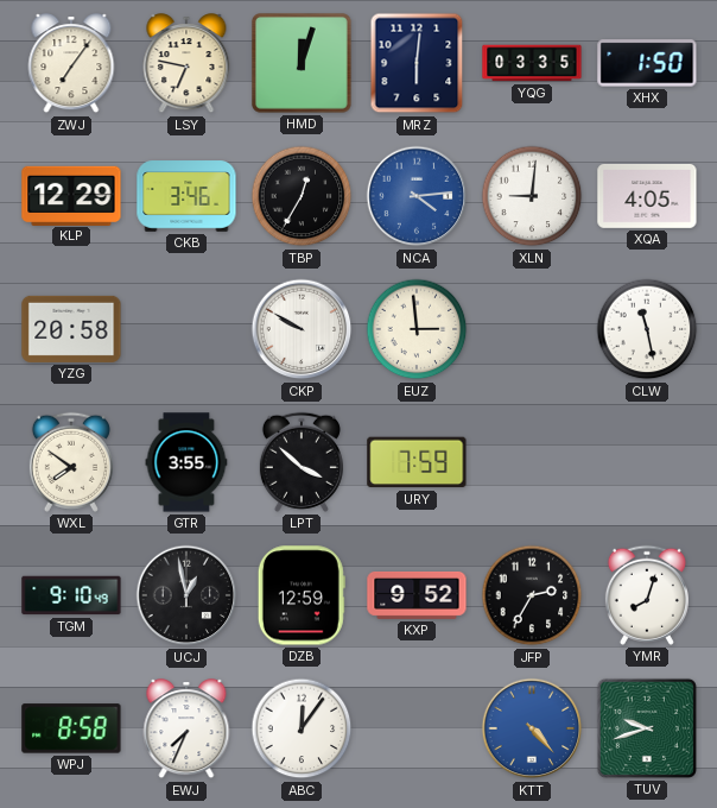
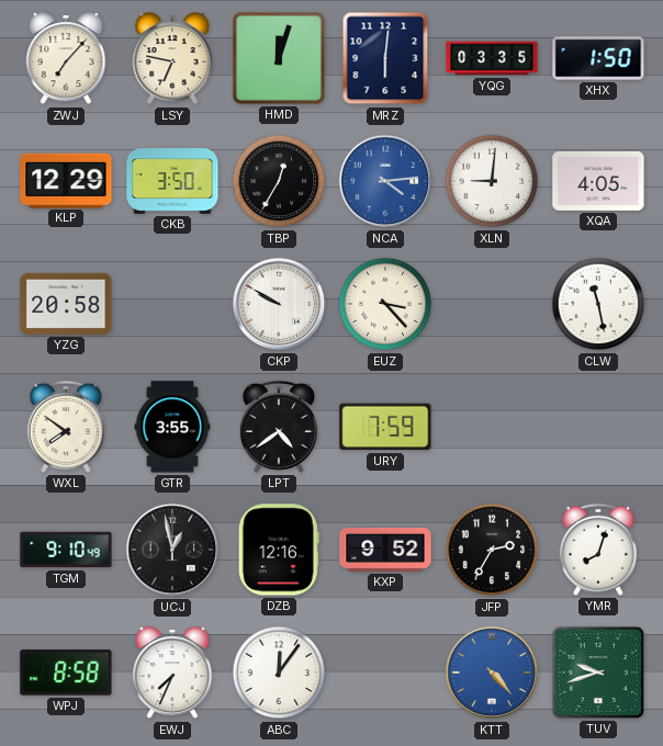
ZWJ: 7:06 -> 7:07 (66, 59)
CKB: 3:46 -> 3:50 (172, 181)
EUZ: 2:59 -> 3:23 (385, 304)
LPT: 3:52 -> 4:39 (279, 427)
DZB: 12:59 -> 12:16 (279, 550)
